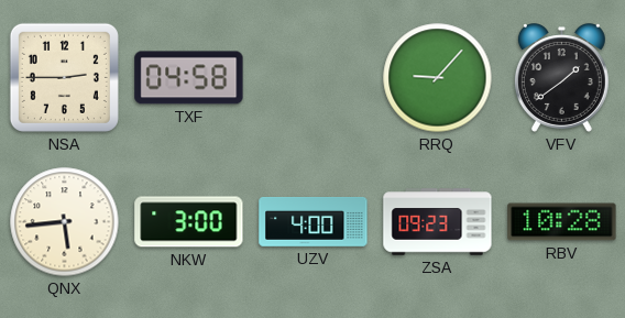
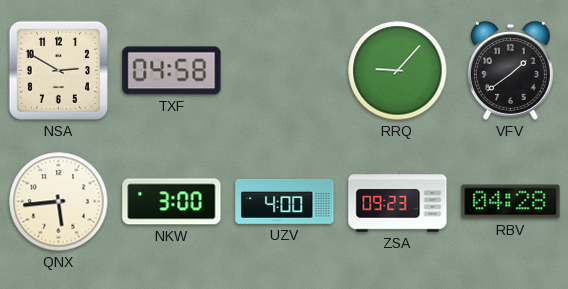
NSA: 2:45 -> 2:50 (58, 70)
RBV: 10:28 -> 04:28 (511, 202)
